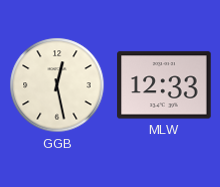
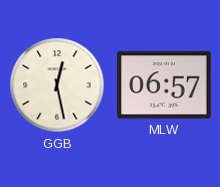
MLW: 12:33 -> 06:57 (164, 85)
